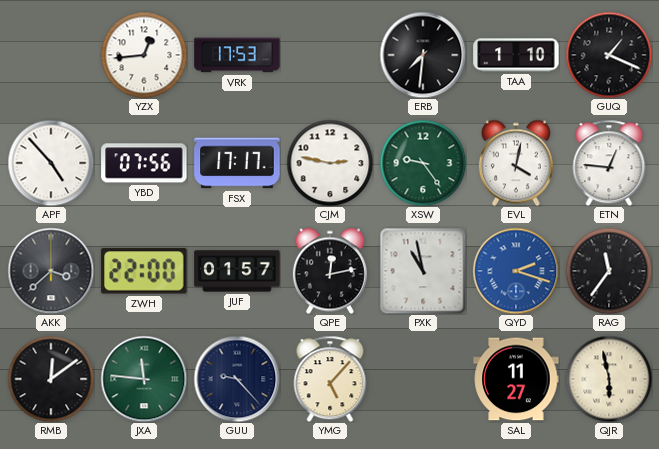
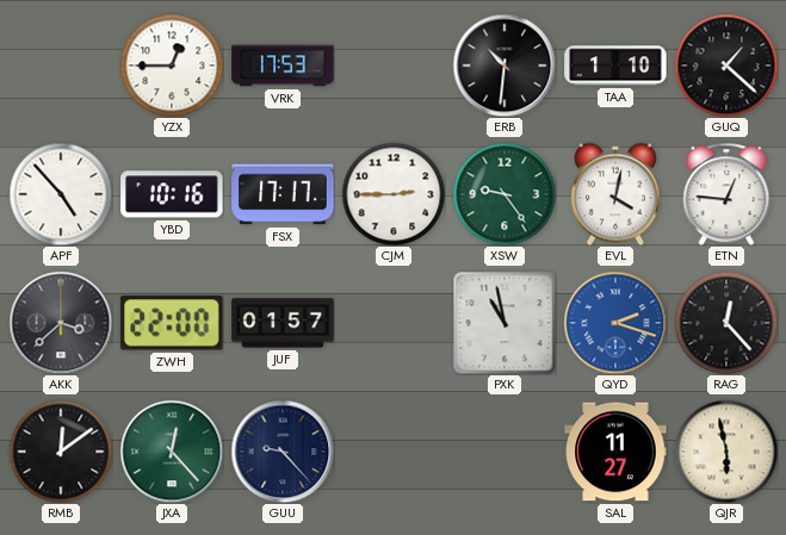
YZX: 12:44 -> 12:45 (172, 66)
ERB: 7:31 -> 10:31 (505, 66)
GUQ: 1:19 -> 1:22 (726, 66)
YBD: 07:56 -> 10:16 (172, 194)
CJM: 2:47 -> 2:45 (394, 194)
QPE: 12:13 -> none (330, 271)
RAG: 11:36 -> 12:23 (726, 323)
JXA: 11:46 -> 12:23 (172, 452)
YMG: 5:07 -> none (330, 379)
